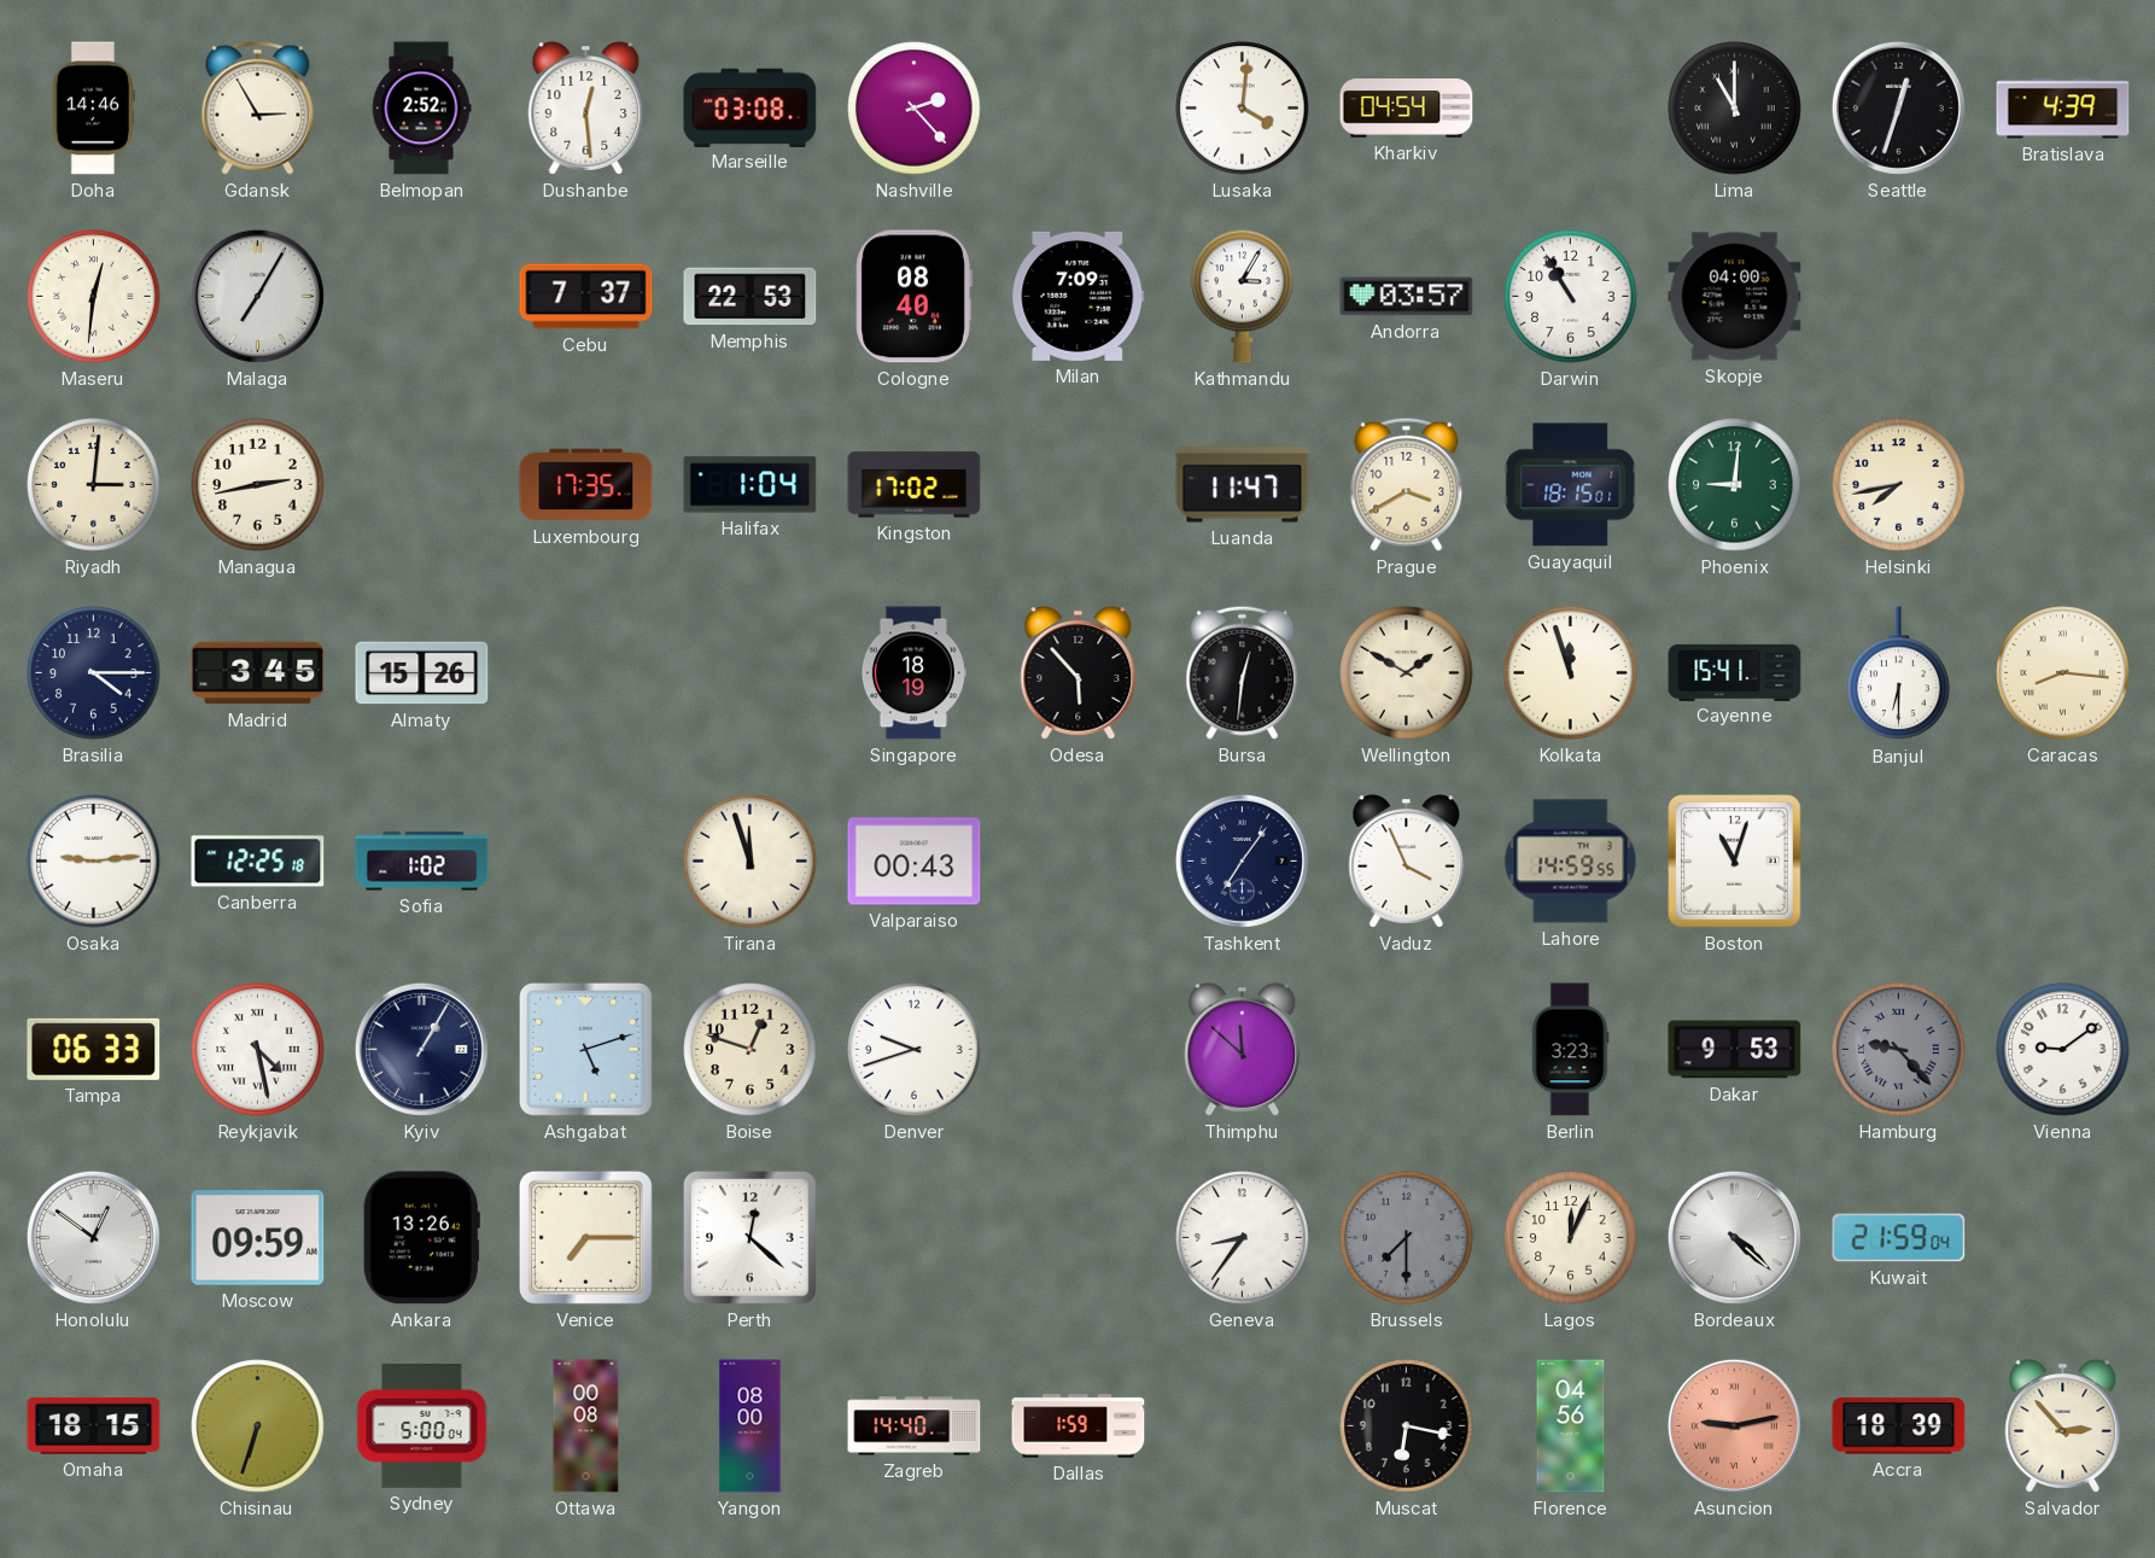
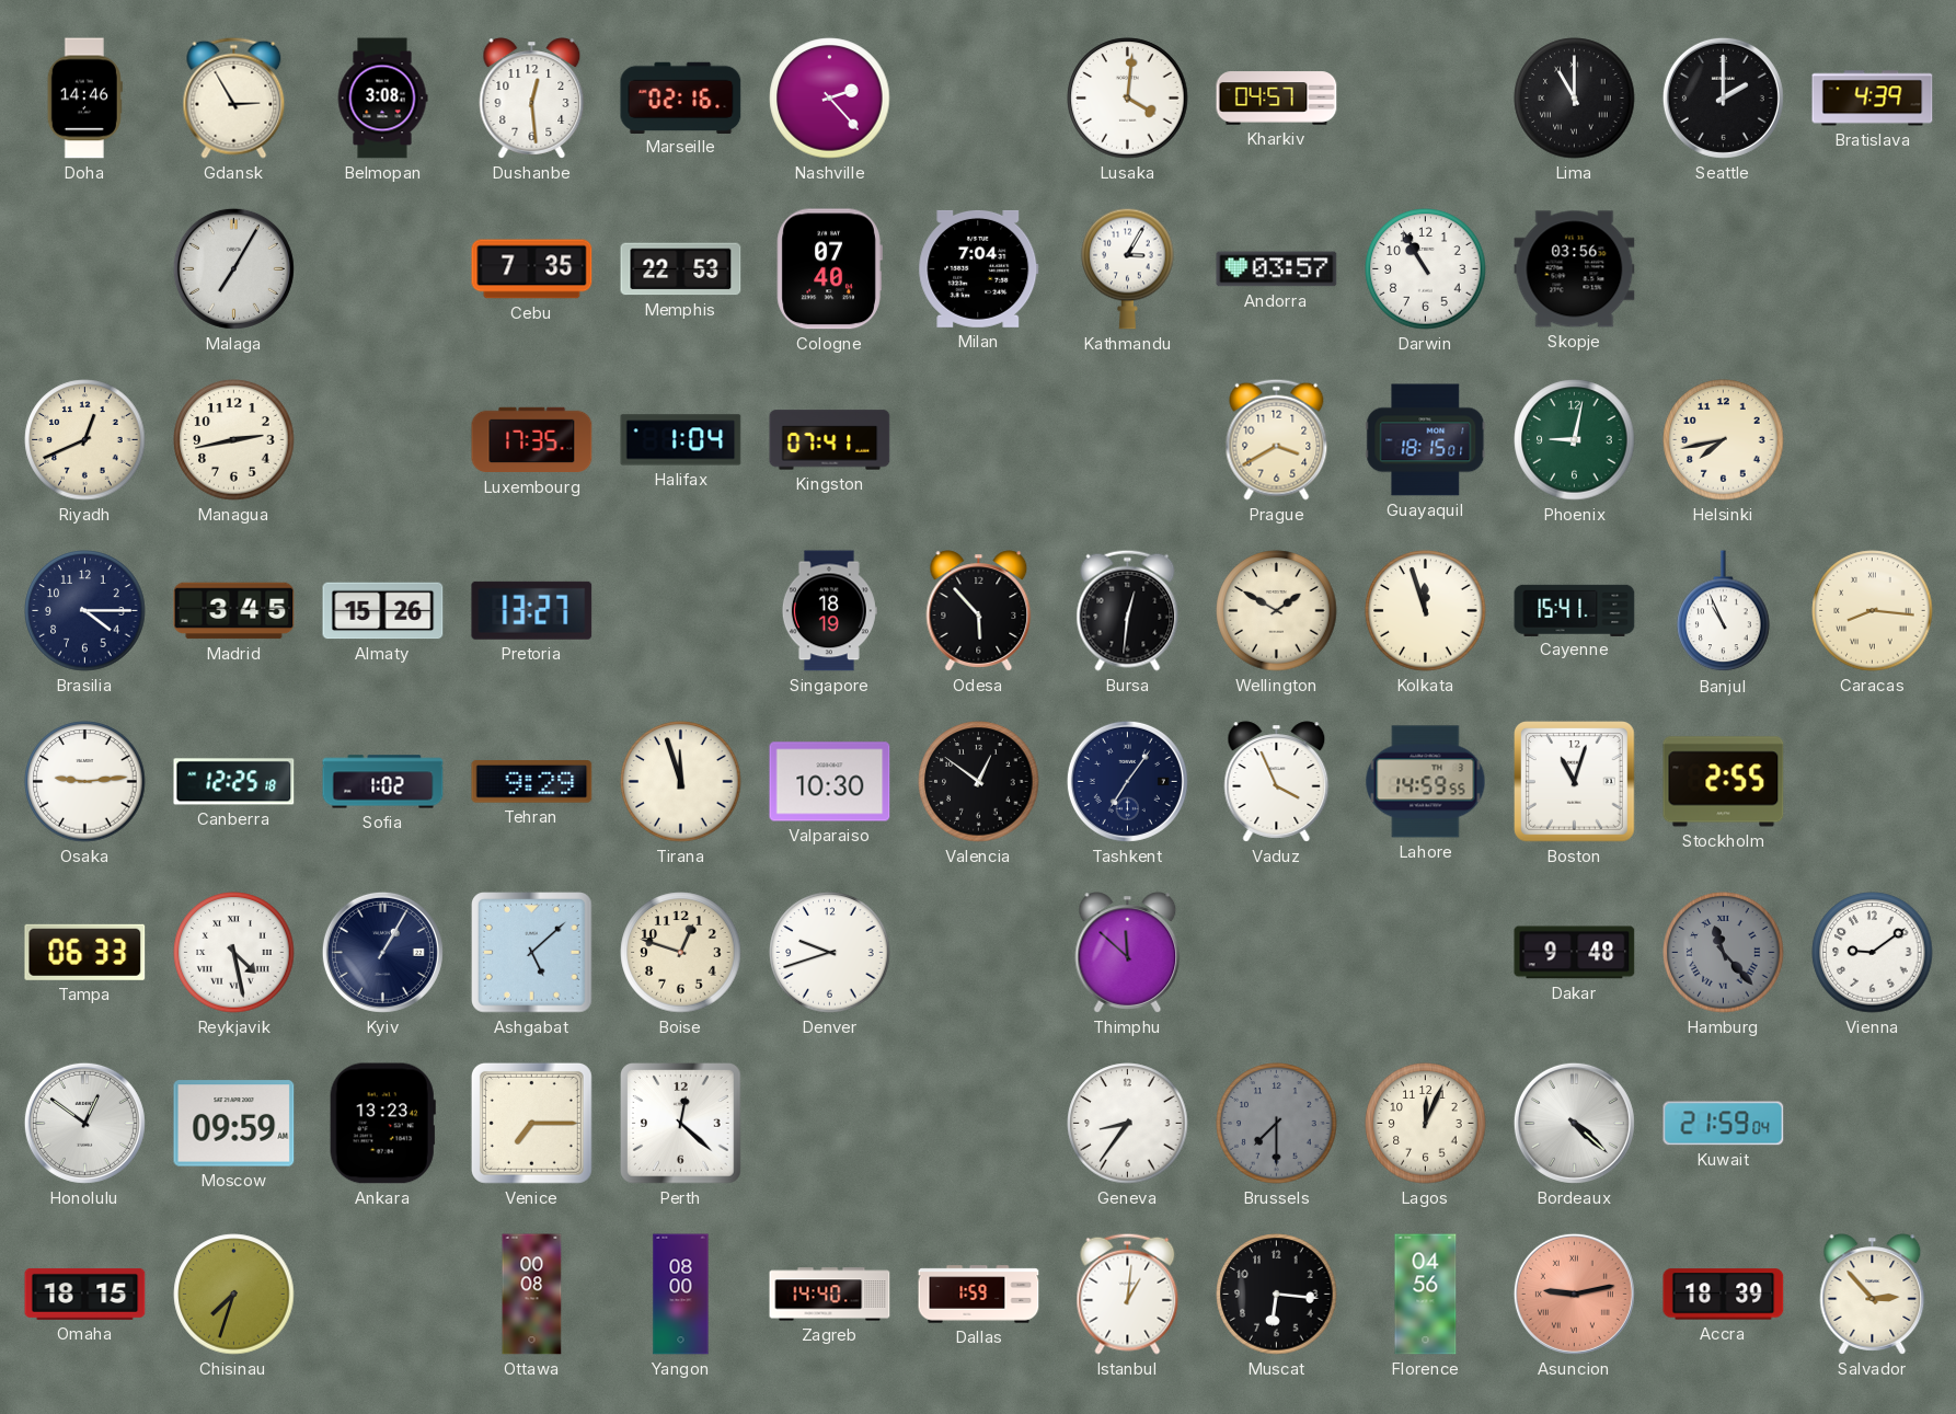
Belmopan: 2:52 -> 3:08 (382, 99)
Marseille: 03:08 -> 02:16 (681, 97)
Kharkiv: 04:54 -> 04:57 (1277, 99)
Seattle: 12:33 -> 2:00 (1723, 97)
Maseru: 12:31 -> none (94, 297)
Cebu: 7:37 -> 7:35 (532, 269)
Cologne: 08:40 -> 07:40 (829, 269)
Milan: 7:09 -> 7:04 (979, 268)
Skopje: 04:00 -> 03:56 (1575, 269)
Riyadh: 3:01 -> 12:41 (85, 440)
Kingston: 17:02 -> 07:41 (830, 440)
Luanda: 11:47 -> none (1243, 485)
Phoenix: 9:01 -> 9:02 (1575, 440)
Pretoria: none -> 13:27 (532, 610)
Banjul: 6:30 -> 10:56 (1724, 611)
Tehran: none -> 9:29 (532, 782)
Valparaiso: 00:43 -> 10:30 (830, 782)
Valencia: none -> 12:51 (979, 782)
Stockholm: none -> 2:55 (1724, 782)
Ashgabat: 5:12 -> 5:08 (532, 953)
Berlin: 3:23 -> none (1570, 1050)
Dakar: 9:53 -> 9:48 (1575, 953)
Hamburg: 9:23 -> 11:23 (1724, 953)
Ankara: 13:26 -> 13:23 (382, 1124)
Chisinau: 6:33 -> 7:33 (234, 1295)
Sydney: 5:00 -> none (422, 1426)
Istanbul: none -> 1:01 (1128, 1294)
Muscat: 6:17 -> 6:16 (1277, 1295)
